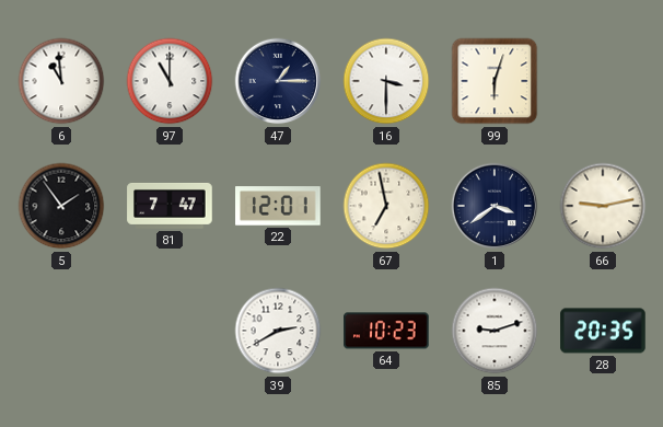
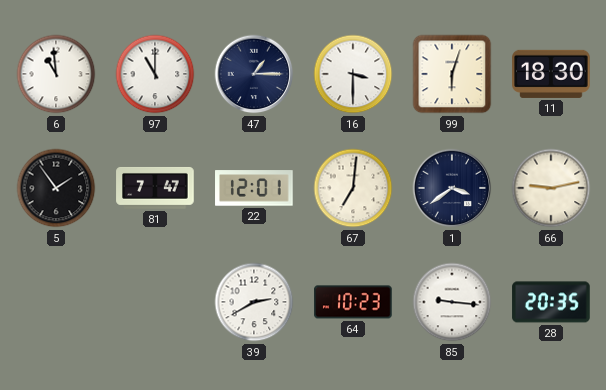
11: none -> 18:30 (551, 74)
67: 6:58 -> 7:01 (353, 188)
85: 9:12 -> 9:16 (452, 302)
